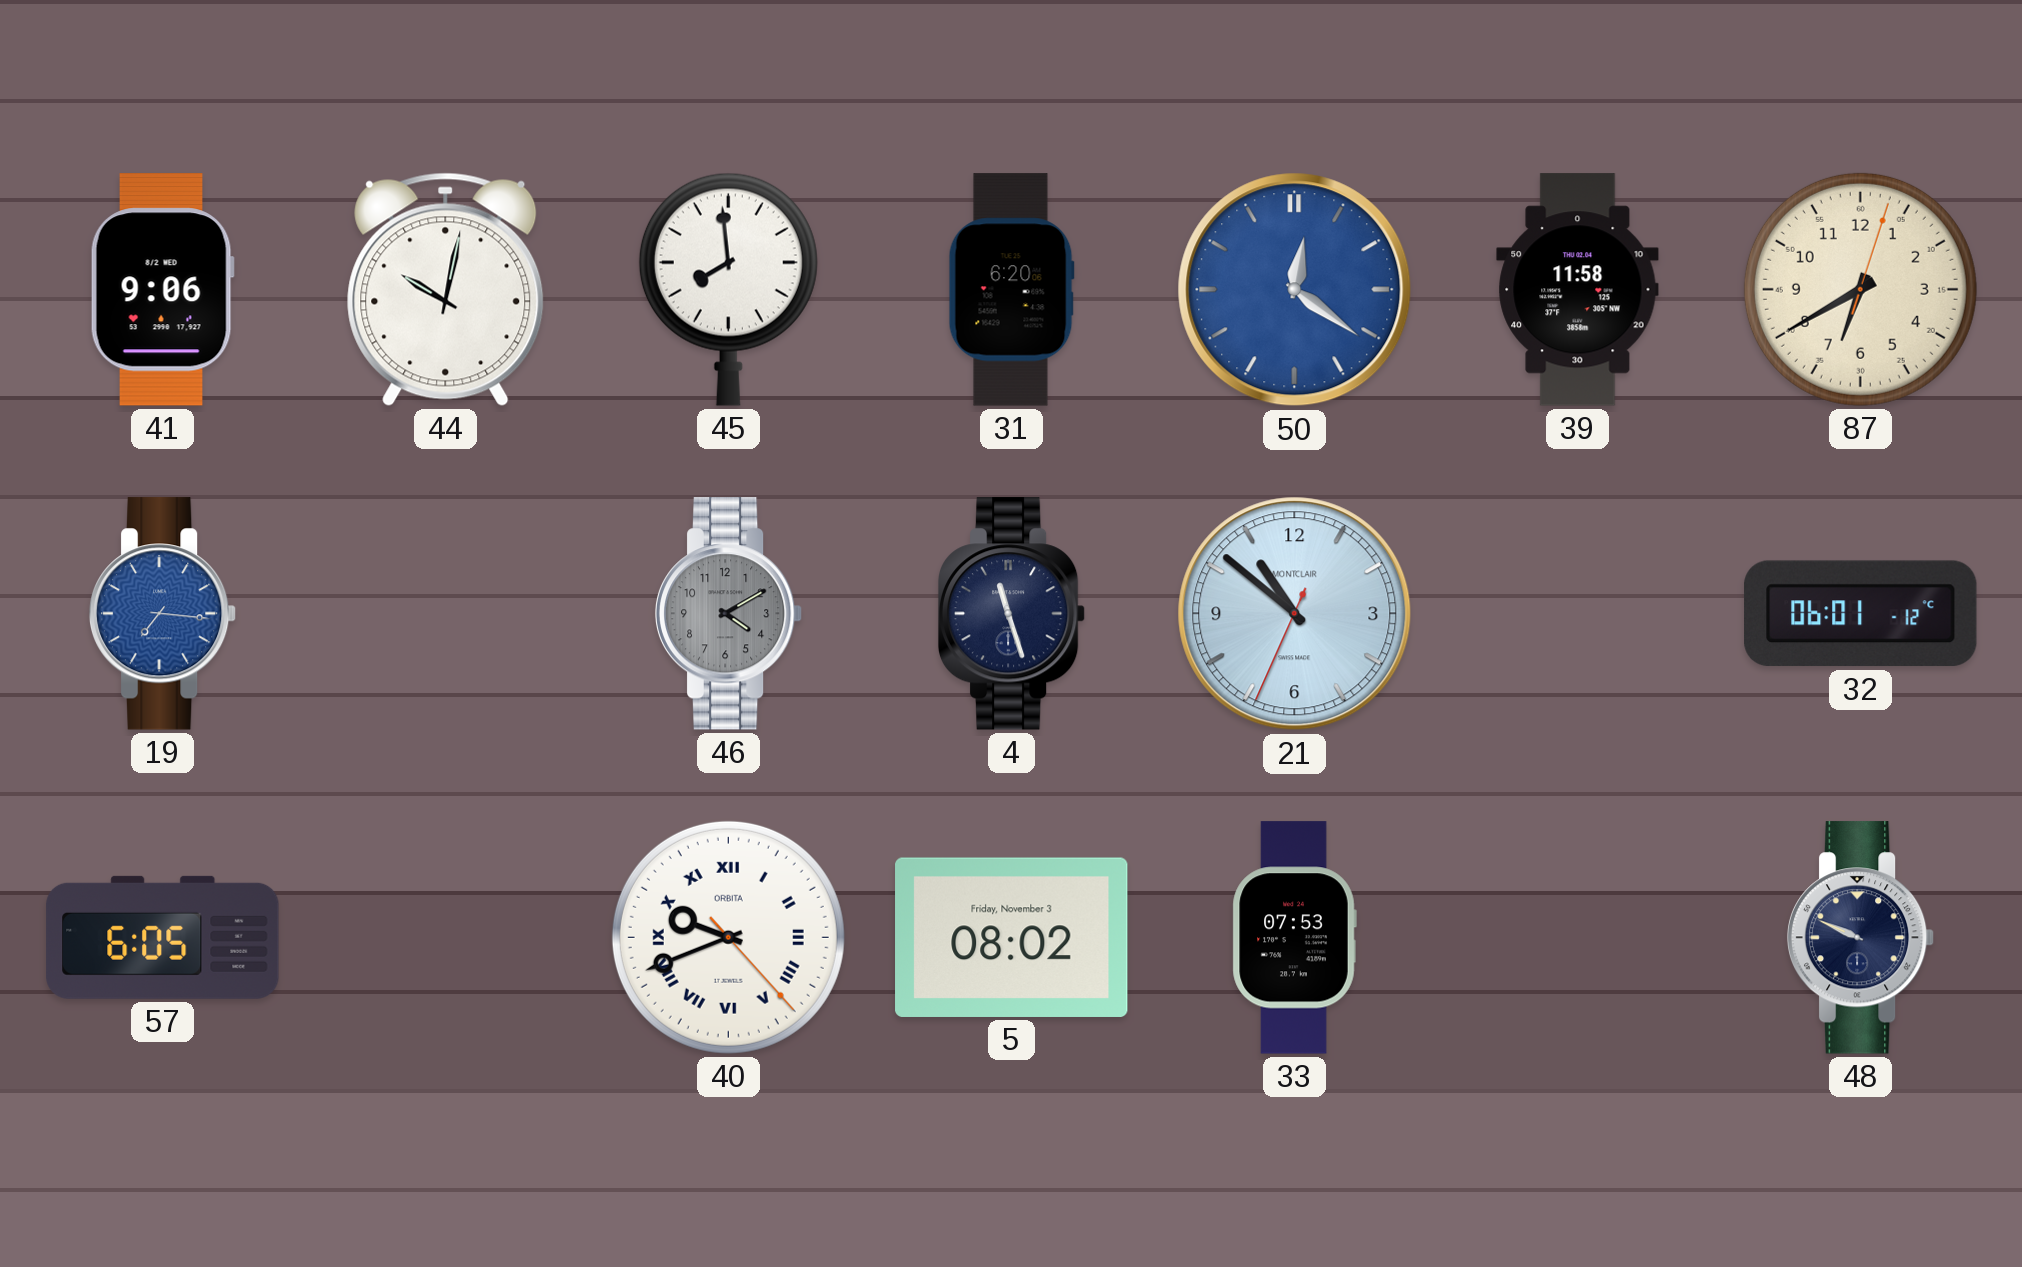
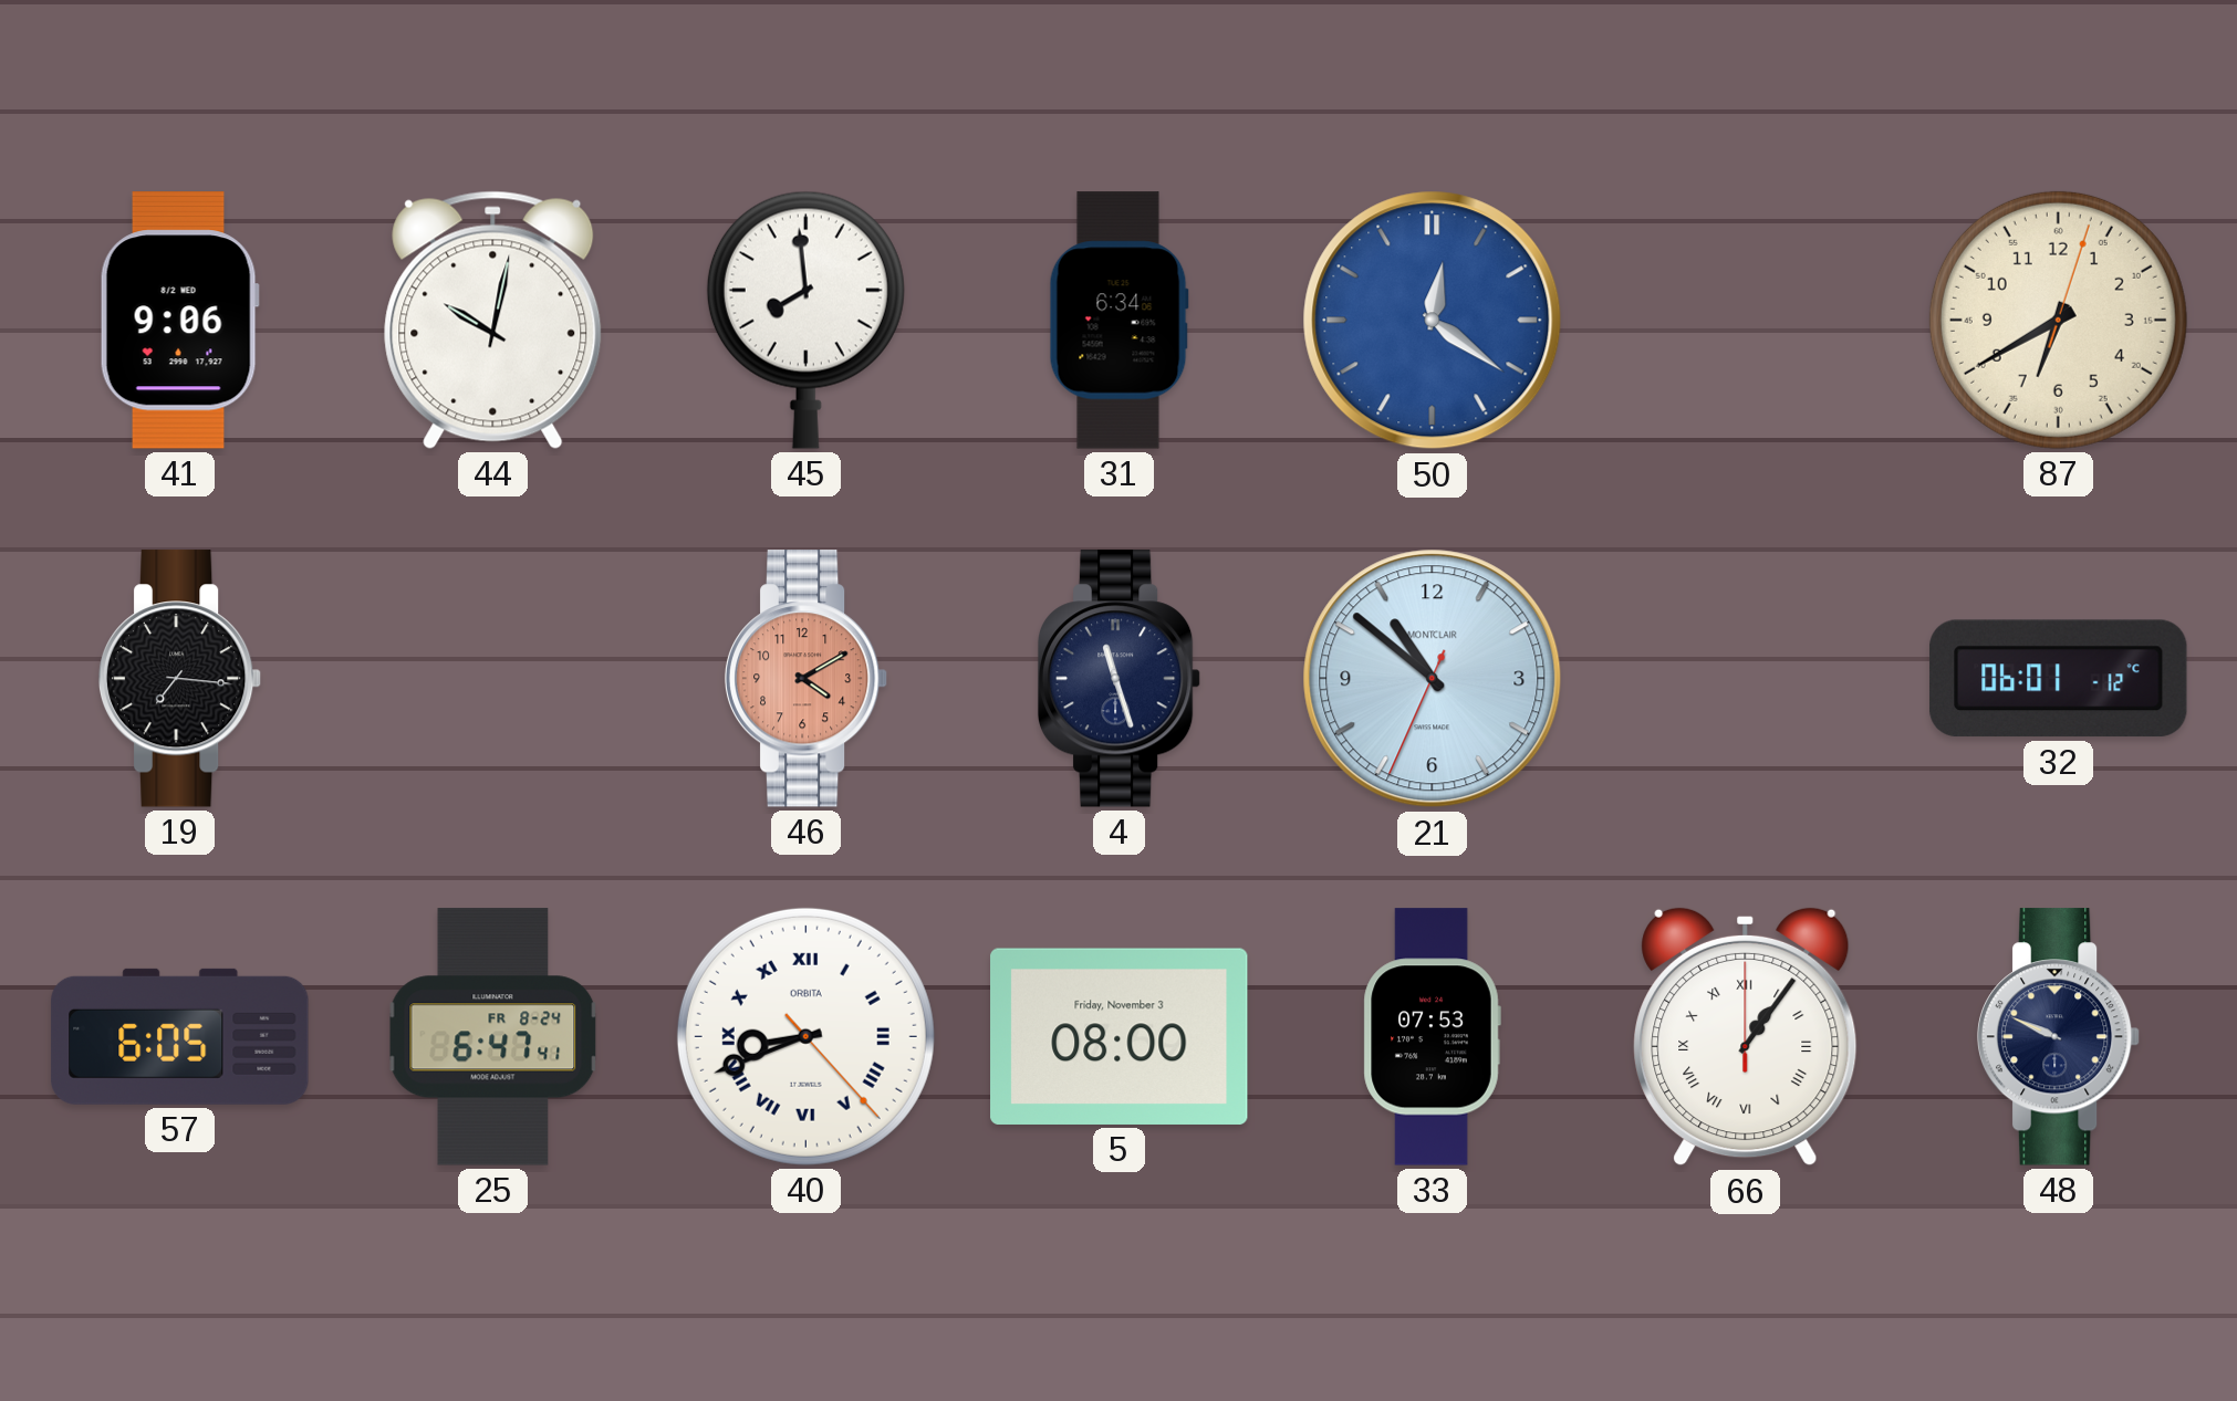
31: 6:20 -> 6:34 (1118, 321)
39: 11:58 -> none (1578, 290)
19 dial: blue -> black (180, 679)
46 dial: grey -> salmon (807, 679)
25: none -> 6:47 (493, 1037)
40: 9:41 -> 8:41 (805, 1036)
5: 08:02 -> 08:00 (1120, 1036)
66: none -> 1:06 (1746, 1037)
